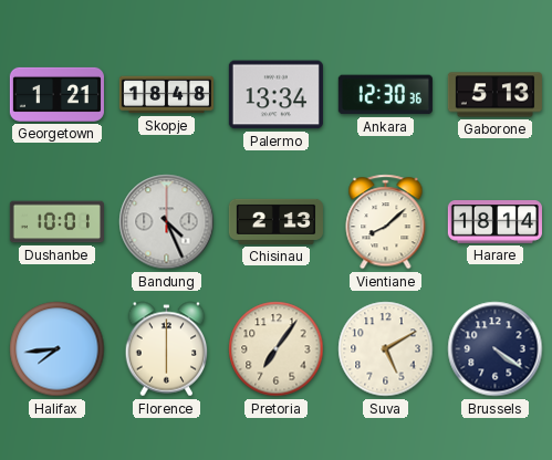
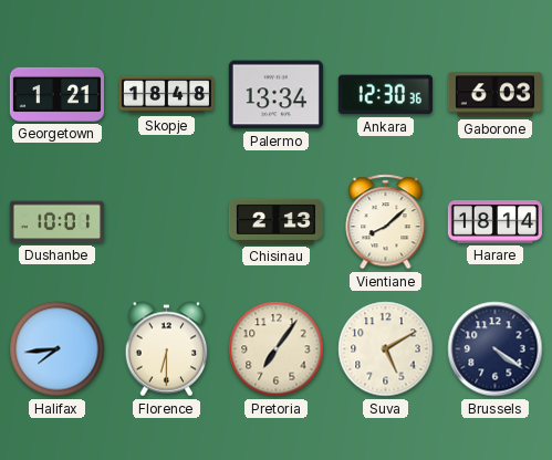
Gaborone: 5:13 -> 6:03 (494, 95)
Bandung: 4:26 -> none (167, 222)
Florence: 6:00 -> 6:30 (167, 349)
